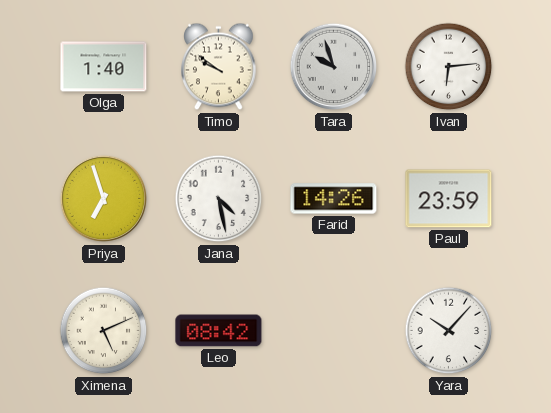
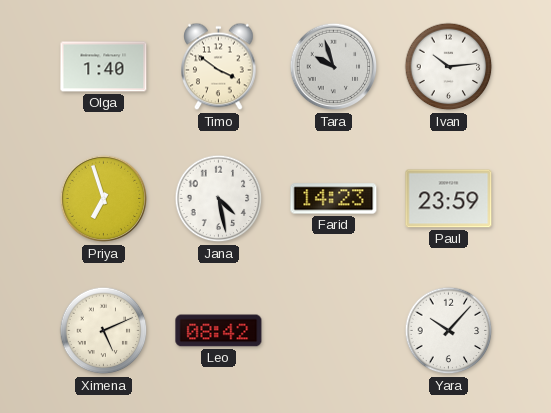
Timo: 9:51 -> 3:51 (219, 67)
Ivan: 6:14 -> 10:14 (449, 67)
Farid: 14:26 -> 14:23 (334, 199)
